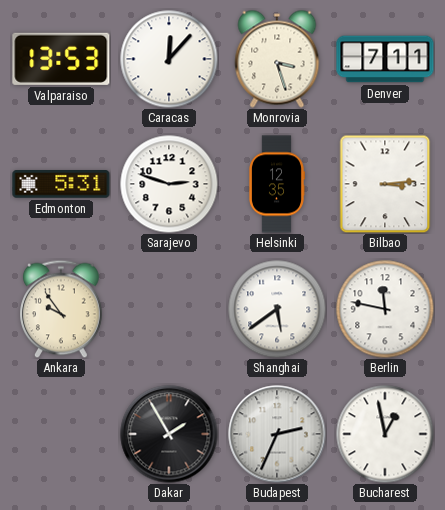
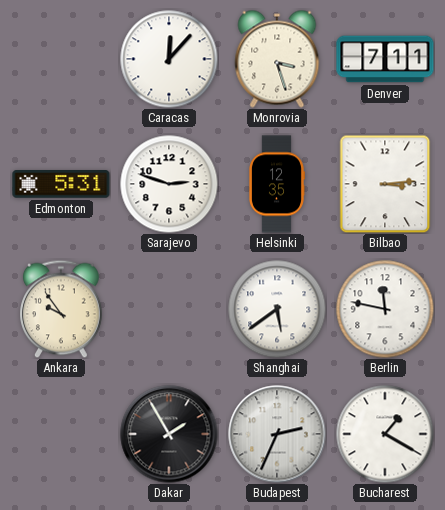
Valparaiso: 13:53 -> none (61, 59)
Bucharest: 12:58 -> 1:20 (385, 434)
